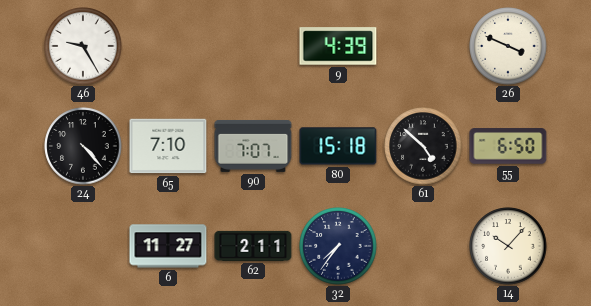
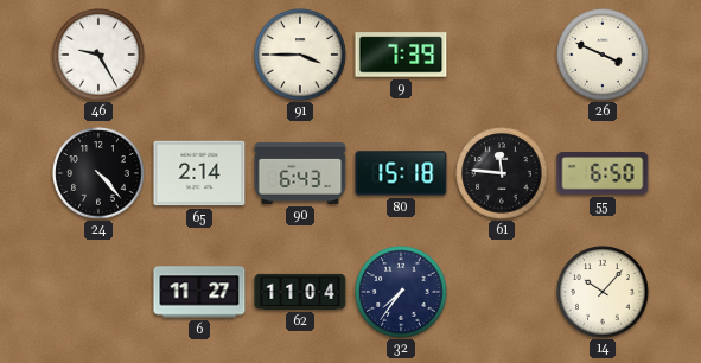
91: none -> 3:45 (300, 55)
9: 4:39 -> 7:39 (401, 55)
65: 7:10 -> 2:14 (199, 173)
90: 7:07 -> 6:43 (300, 173)
61: 4:52 -> 11:46 (502, 173)
62: 2:11 -> 11:04 (300, 292)
